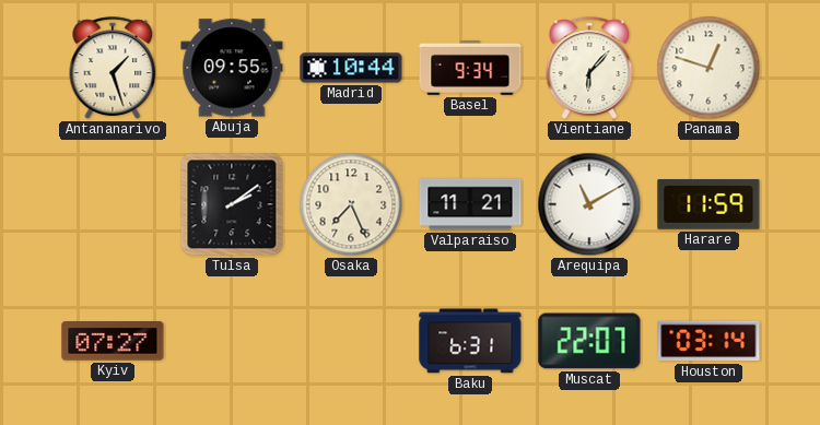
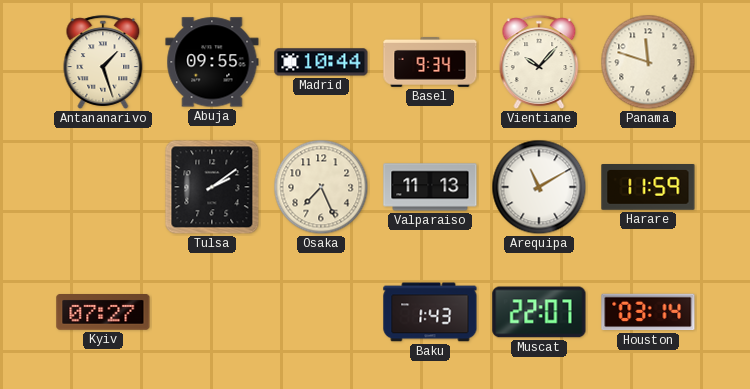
Vientiane: 6:07 -> 10:07 (539, 62)
Panama: 12:48 -> 11:48 (648, 62)
Valparaiso: 11:21 -> 11:13 (430, 187)
Baku: 6:31 -> 1:43 (430, 312)
